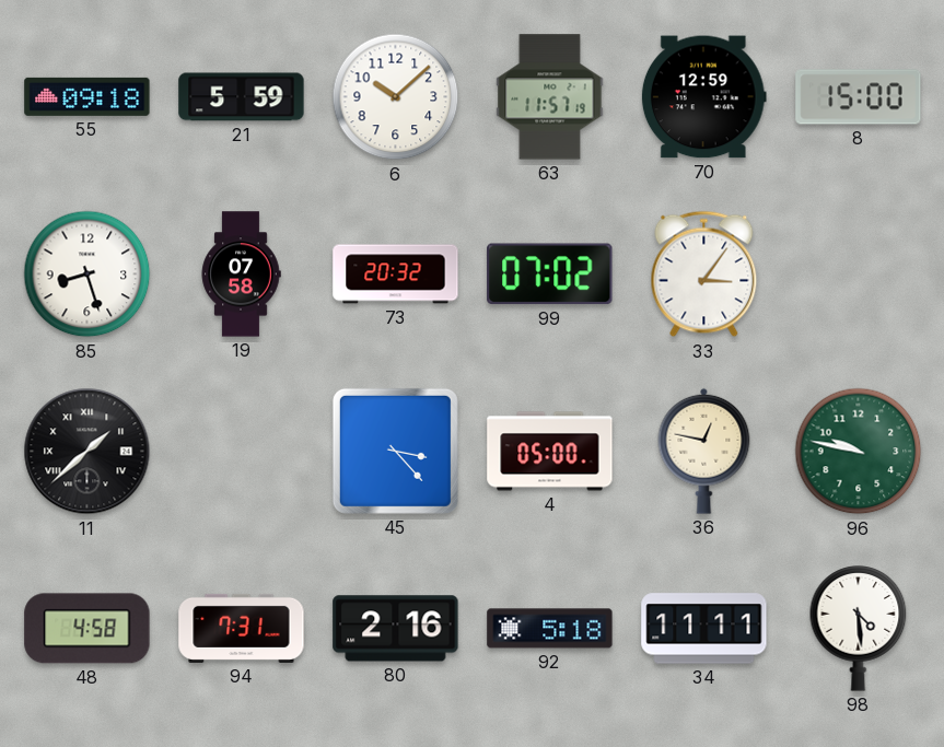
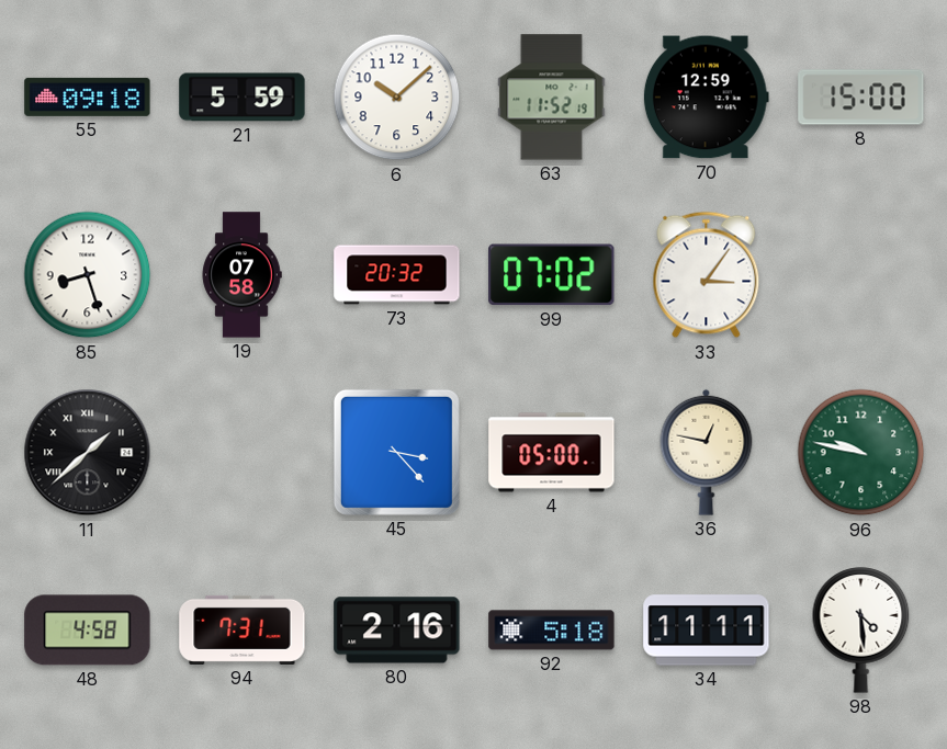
63: 11:57 -> 11:52 (552, 98)
